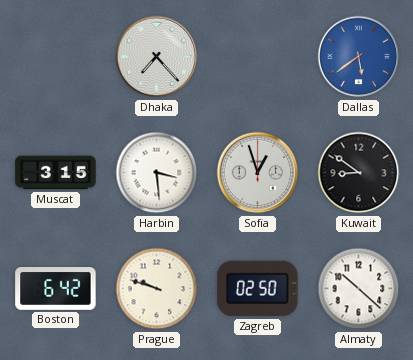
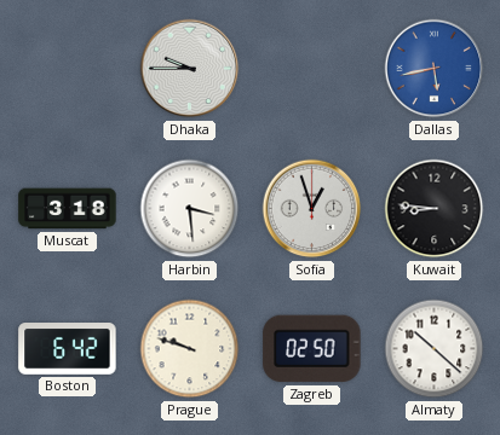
Dhaka: 7:23 -> 9:45 (190, 69)
Dallas: 5:39 -> 5:43 (435, 69)
Muscat: 3:15 -> 3:18 (68, 209)
Kuwait: 8:51 -> 8:46 (435, 209)
